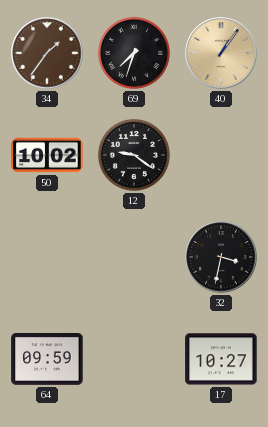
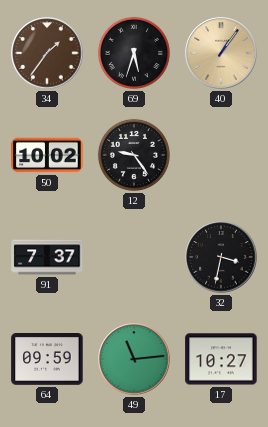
69: 7:33 -> 5:33 (134, 53)
12: 9:21 -> 9:24 (134, 155)
91: none -> 7:37 (47, 257)
49: none -> 11:14 (134, 359)
